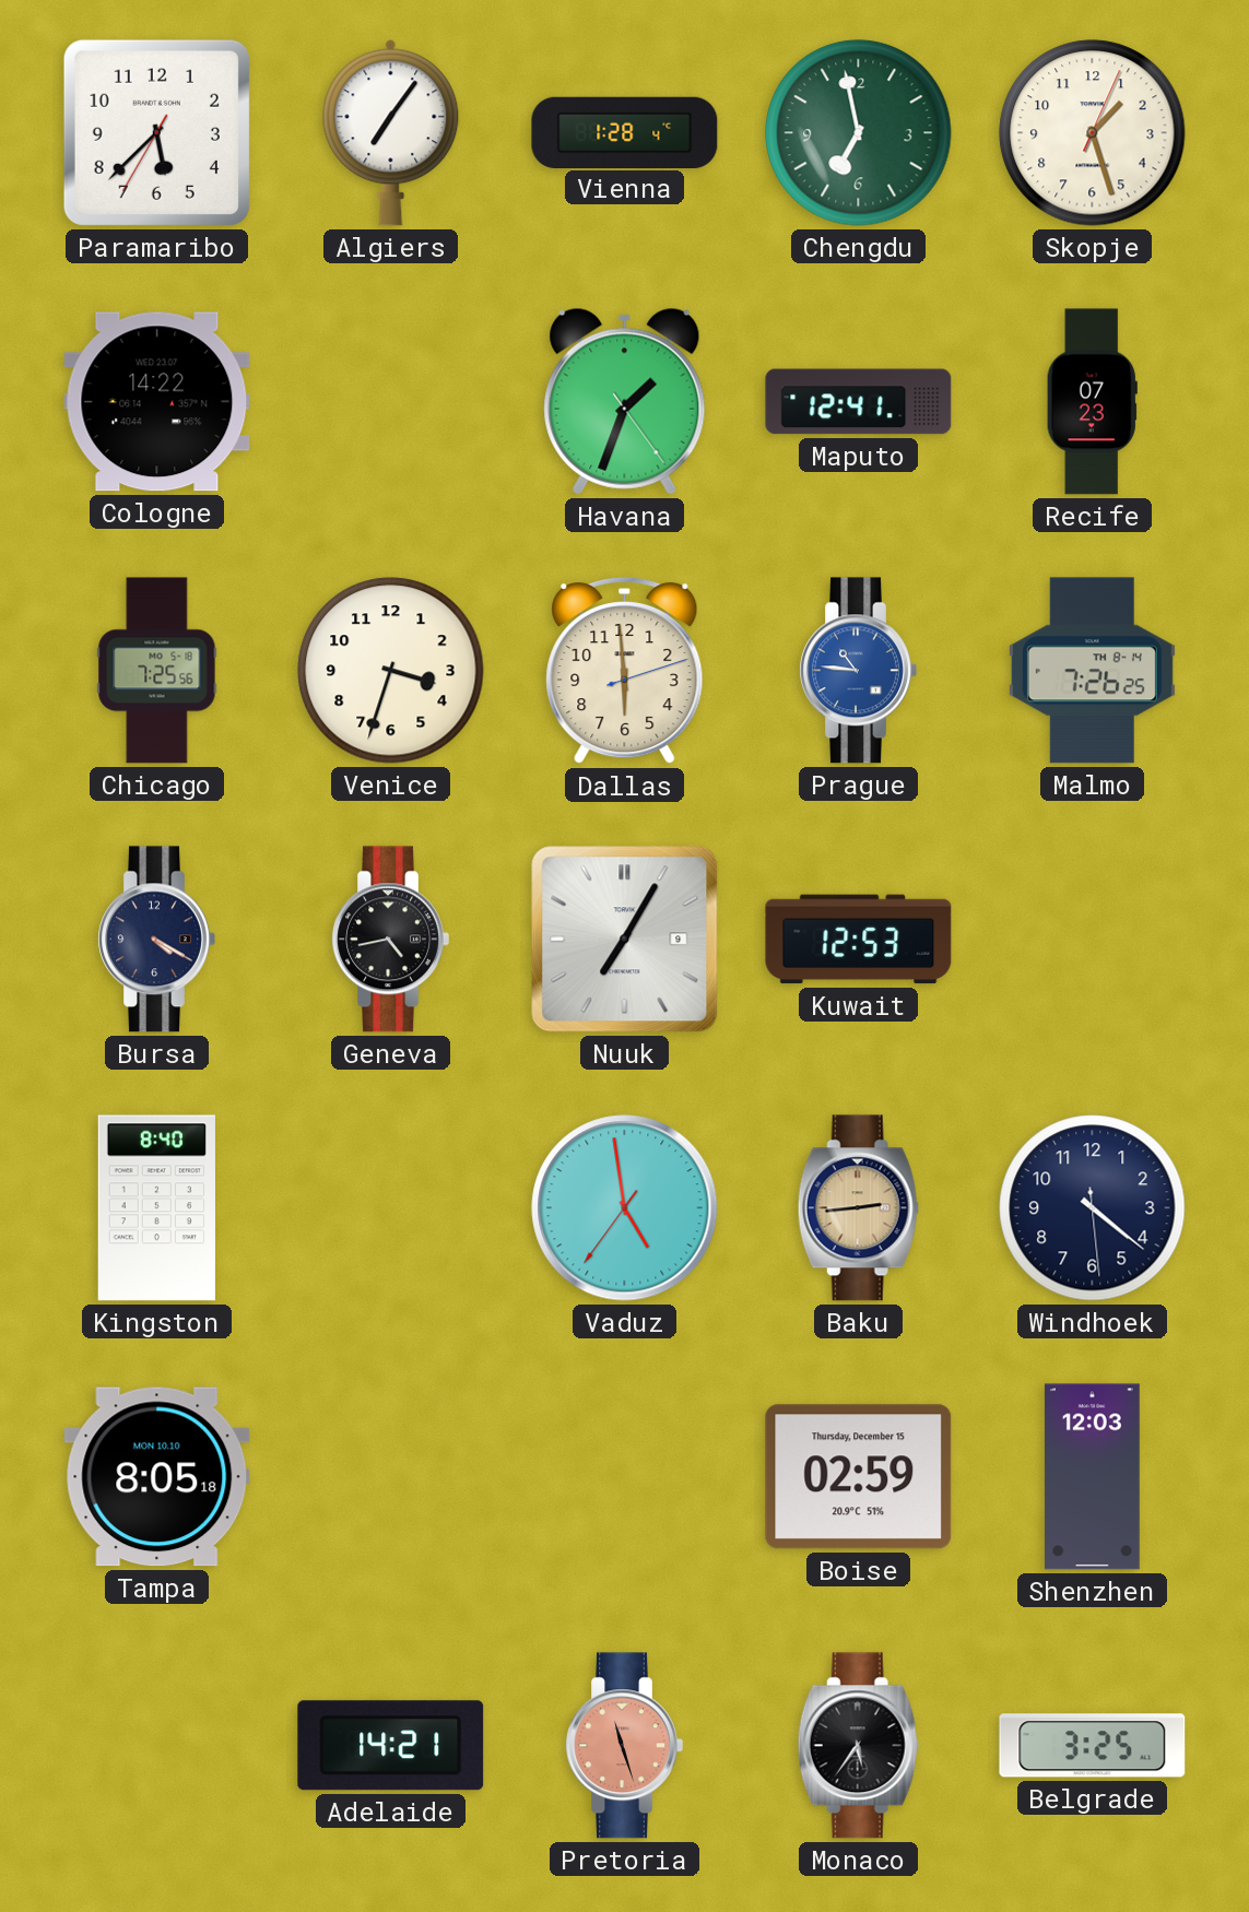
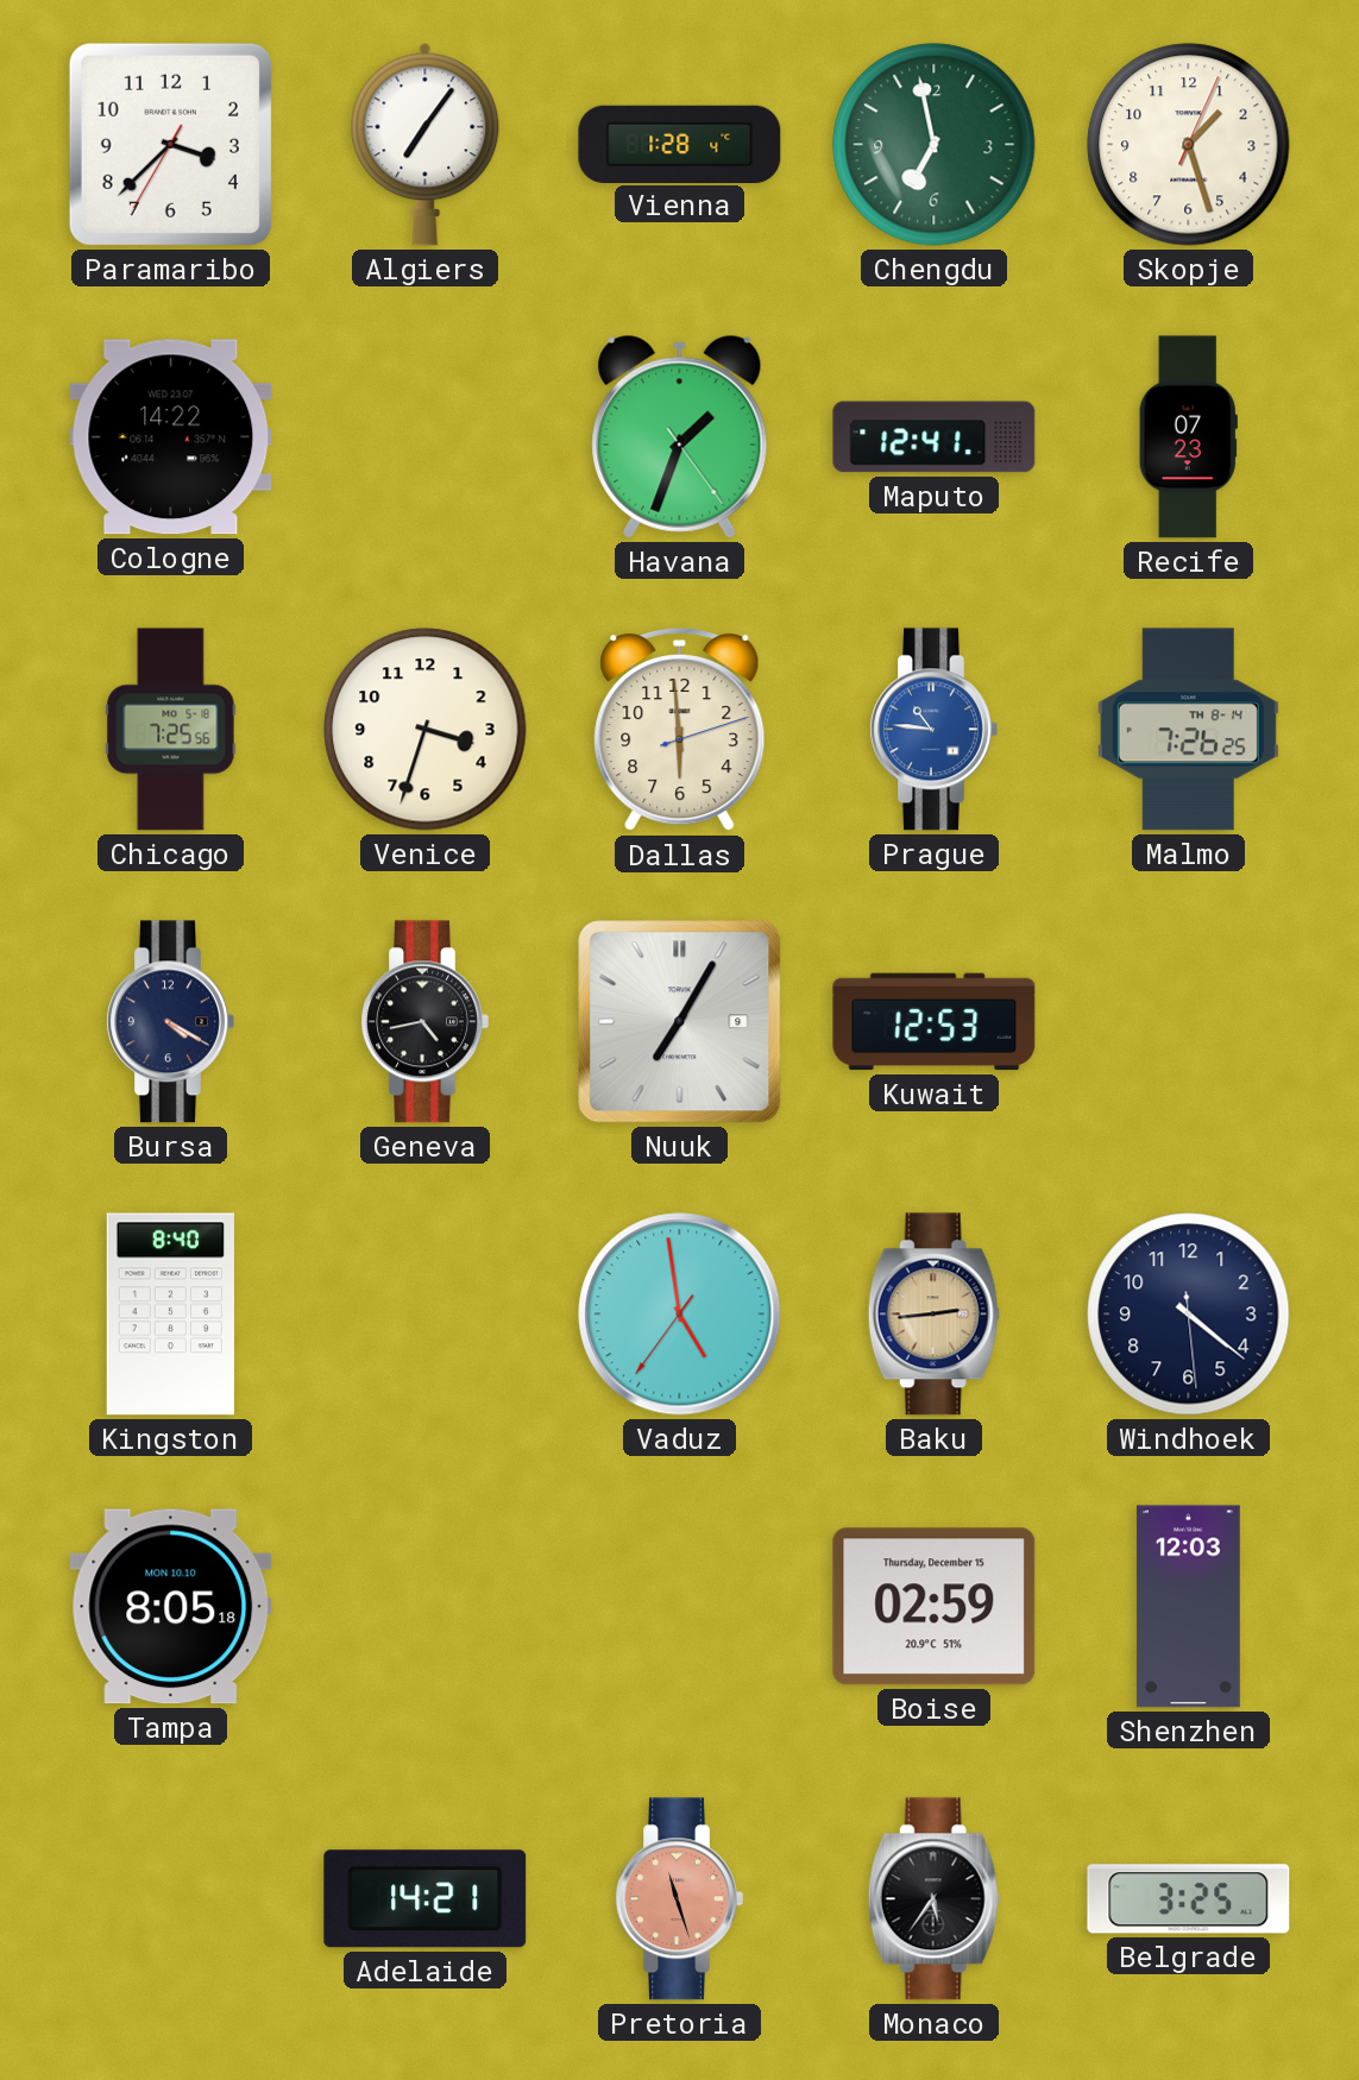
Paramaribo: 5:37 -> 3:37 (170, 144)
